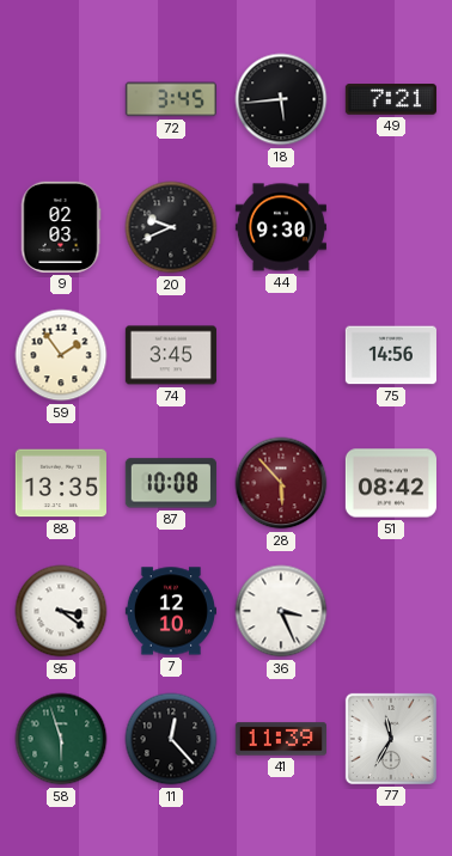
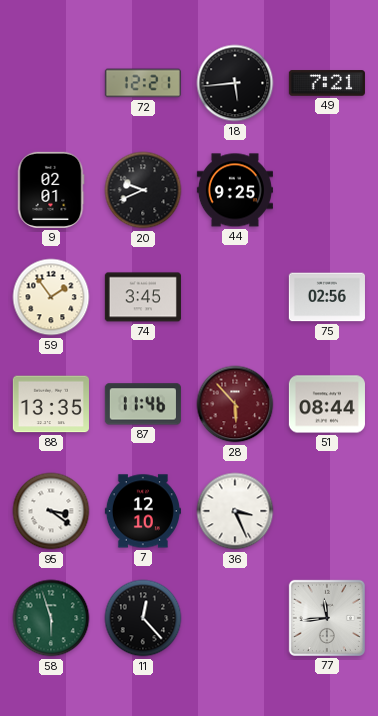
72: 3:45 -> 12:21 (143, 83)
9: 02:03 -> 02:01 (51, 190)
44: 9:30 -> 9:25 (235, 190)
75: 14:56 -> 02:56 (327, 297)
87: 10:08 -> 11:46 (143, 404)
51: 08:42 -> 08:44 (327, 404)
41: 11:39 -> none (281, 739)
77: 11:35 -> 11:44 (327, 618)
